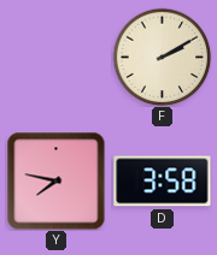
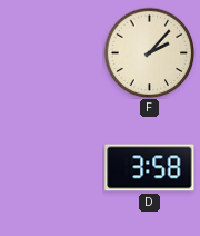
F: 2:10 -> 2:07 (149, 52)
Y: 7:47 -> none (55, 180)
